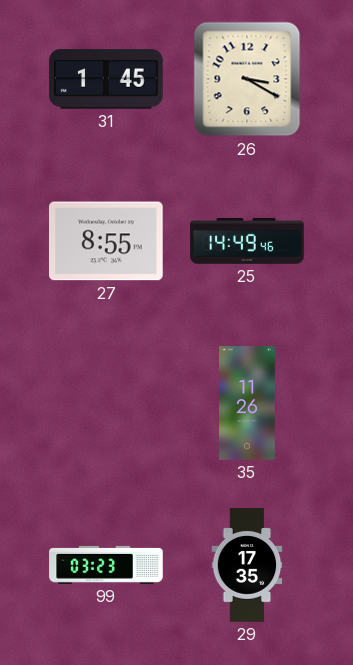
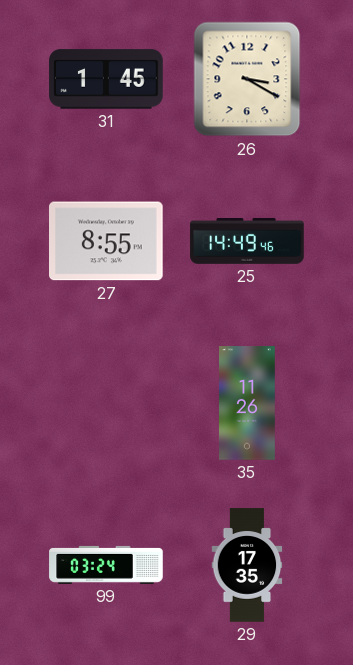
99: 03:23 -> 03:24 (106, 565)
